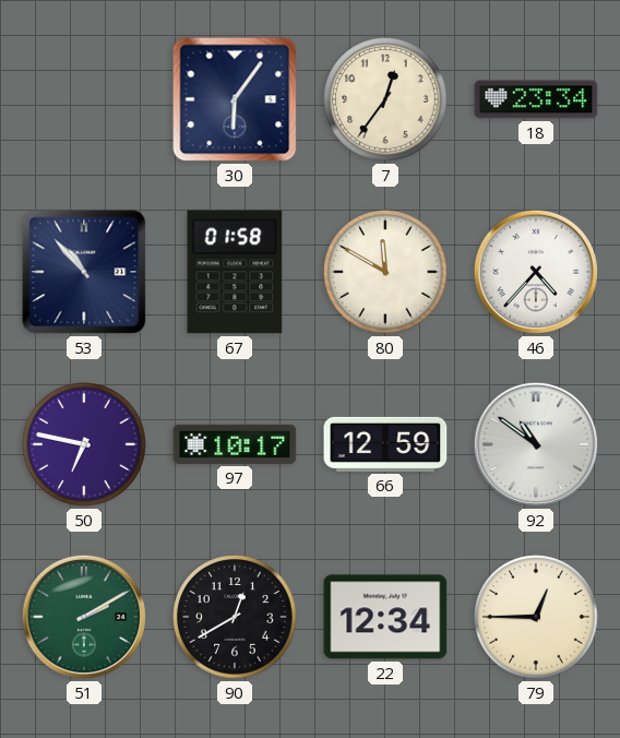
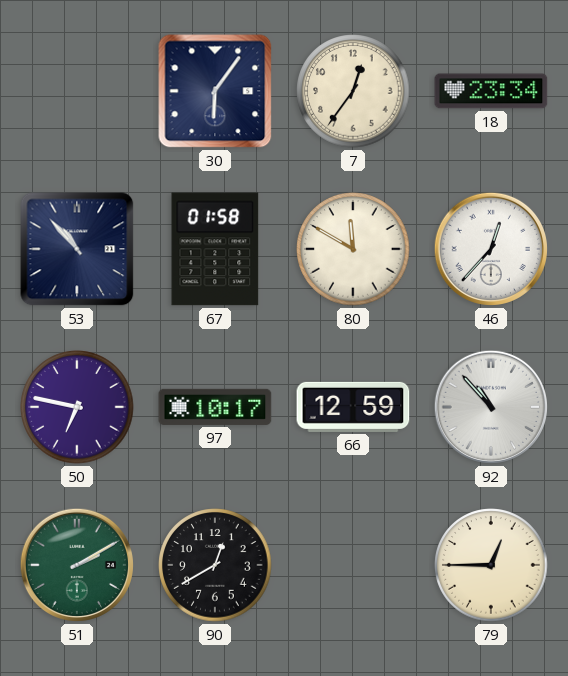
46: 4:37 -> 12:37 (491, 249)
92: 10:51 -> 10:53 (491, 407)
22: 12:34 -> none (385, 617)
